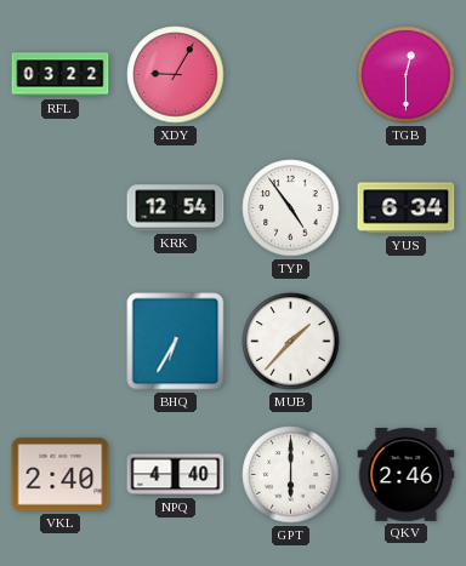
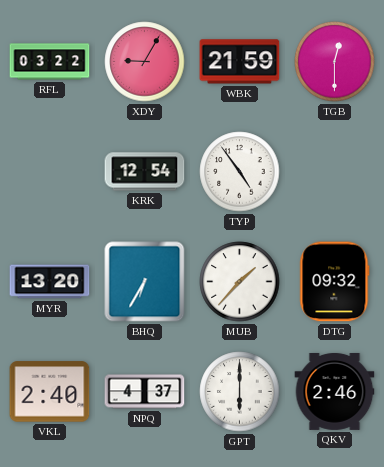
WBK: none -> 21:59 (240, 62)
YUS: 6:34 -> none (407, 208)
MYR: none -> 13:20 (50, 282)
DTG: none -> 09:32 (335, 282)
NPQ: 4:40 -> 4:37 (145, 392)
